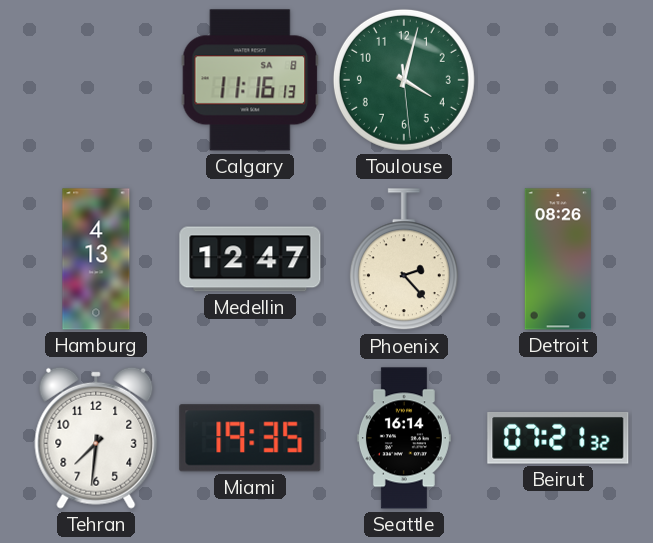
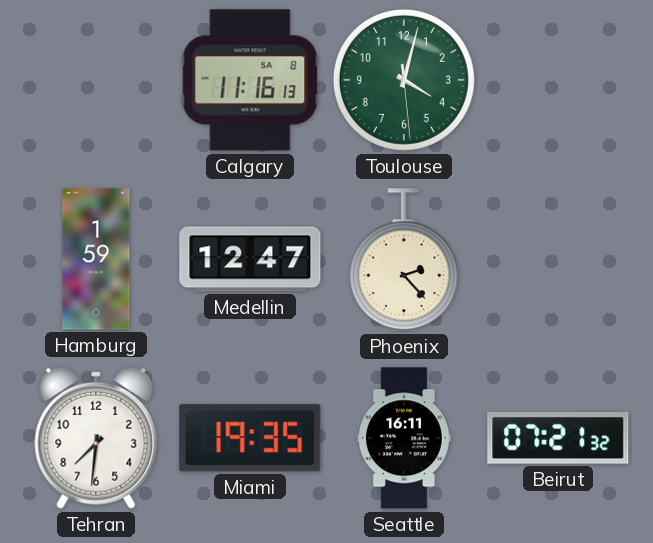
Hamburg: 4:13 -> 1:59 (96, 259)
Detroit: 08:26 -> none (557, 259)
Seattle: 16:14 -> 16:11 (404, 438)
